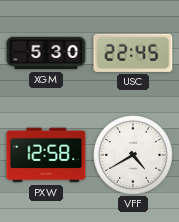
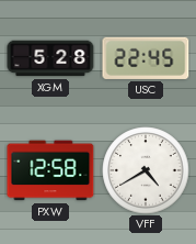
XGM: 5:30 -> 5:28 (50, 58)
